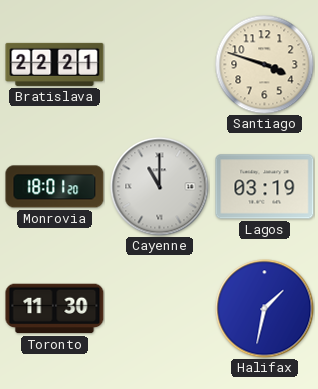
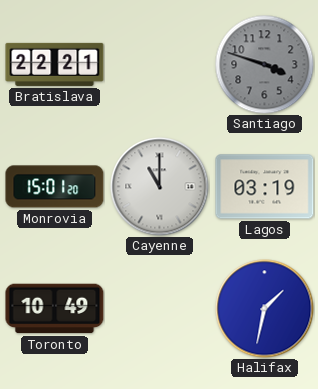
Santiago dial: cream -> grey (265, 65)
Monrovia: 18:01 -> 15:01 (55, 187)
Toronto: 11:30 -> 10:49 (55, 309)
